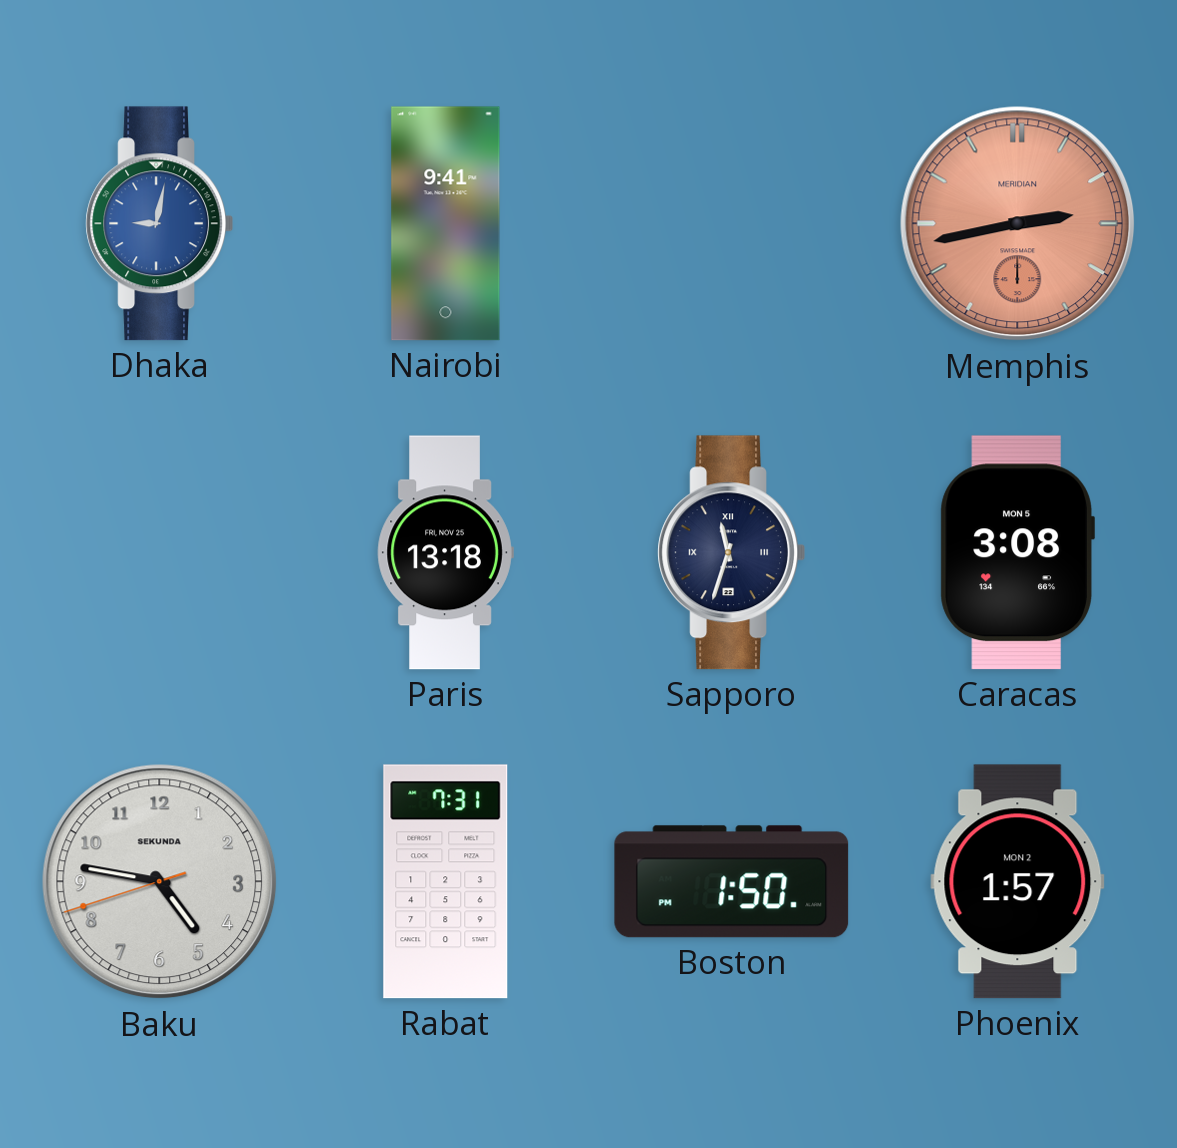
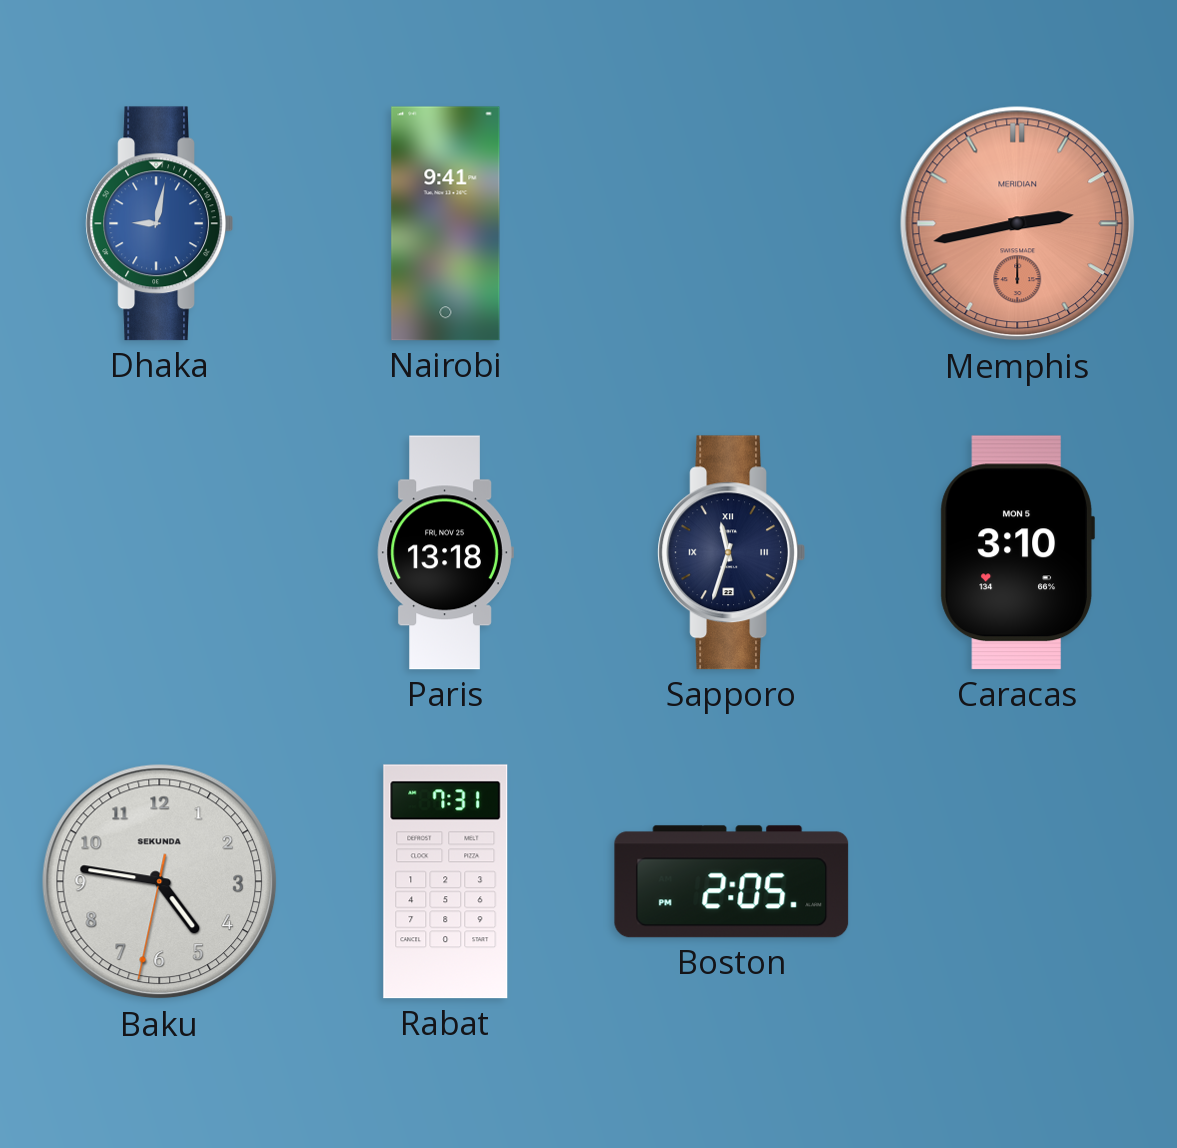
Caracas: 3:08 -> 3:10 (1017, 553)
Baku: 4:46:42 -> 4:46:32 (160, 882)
Boston: 1:50 -> 2:05 (732, 882)
Phoenix: 1:57 -> none (1018, 882)
